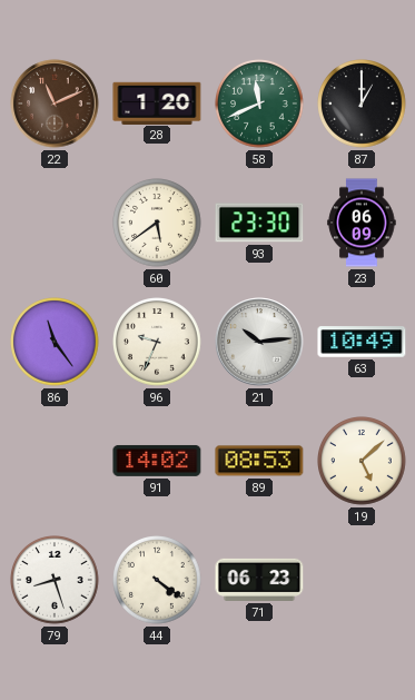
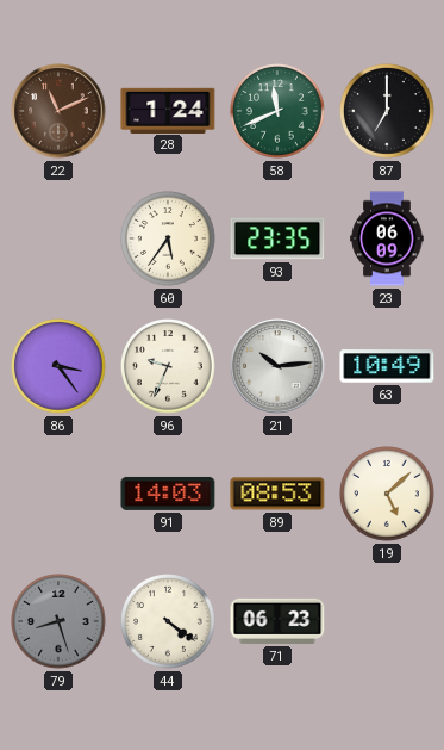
28: 1:20 -> 1:24 (168, 110)
87: 1:00 -> 7:00 (387, 111)
60: 5:39 -> 5:36 (168, 238)
93: 23:30 -> 23:35 (277, 238)
86: 11:24 -> 3:24 (58, 366)
91: 14:02 -> 14:03 (168, 494)
79 dial: white -> grey (58, 621)
